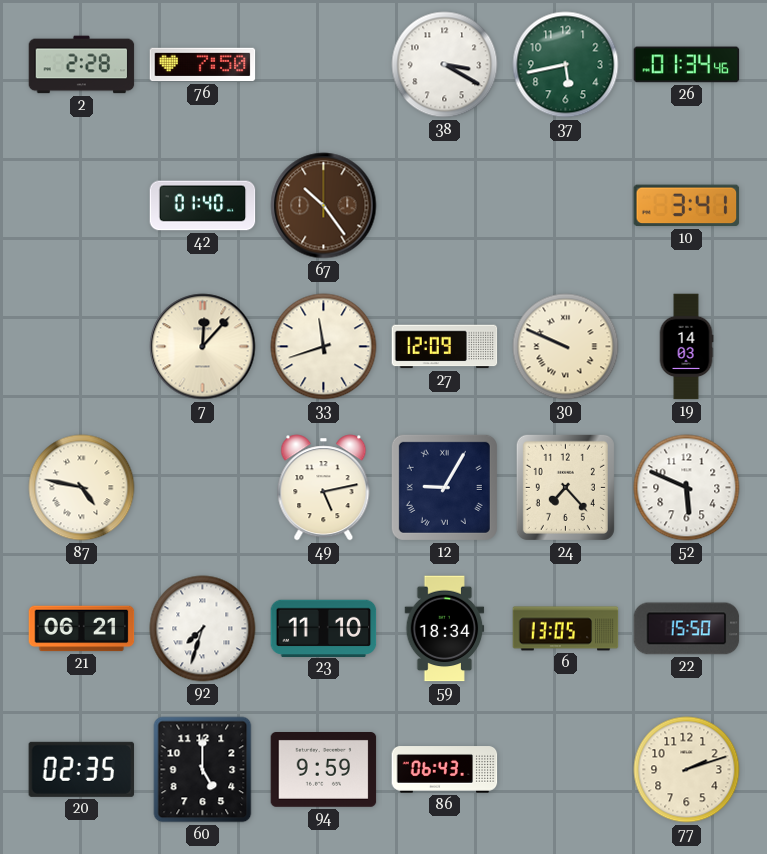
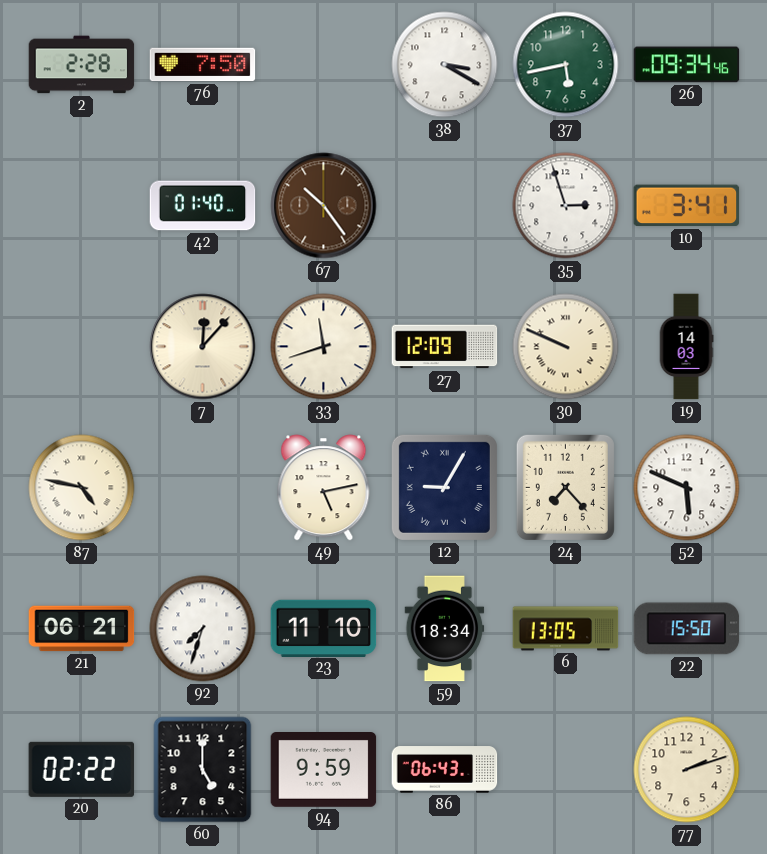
26: 01:34 -> 09:34 (687, 65)
35: none -> 2:57 (566, 206)
20: 02:35 -> 02:22 (82, 769)
